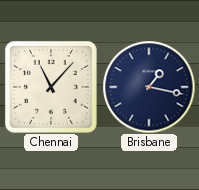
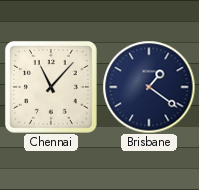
Brisbane: 1:17 -> 1:21 (149, 87)
